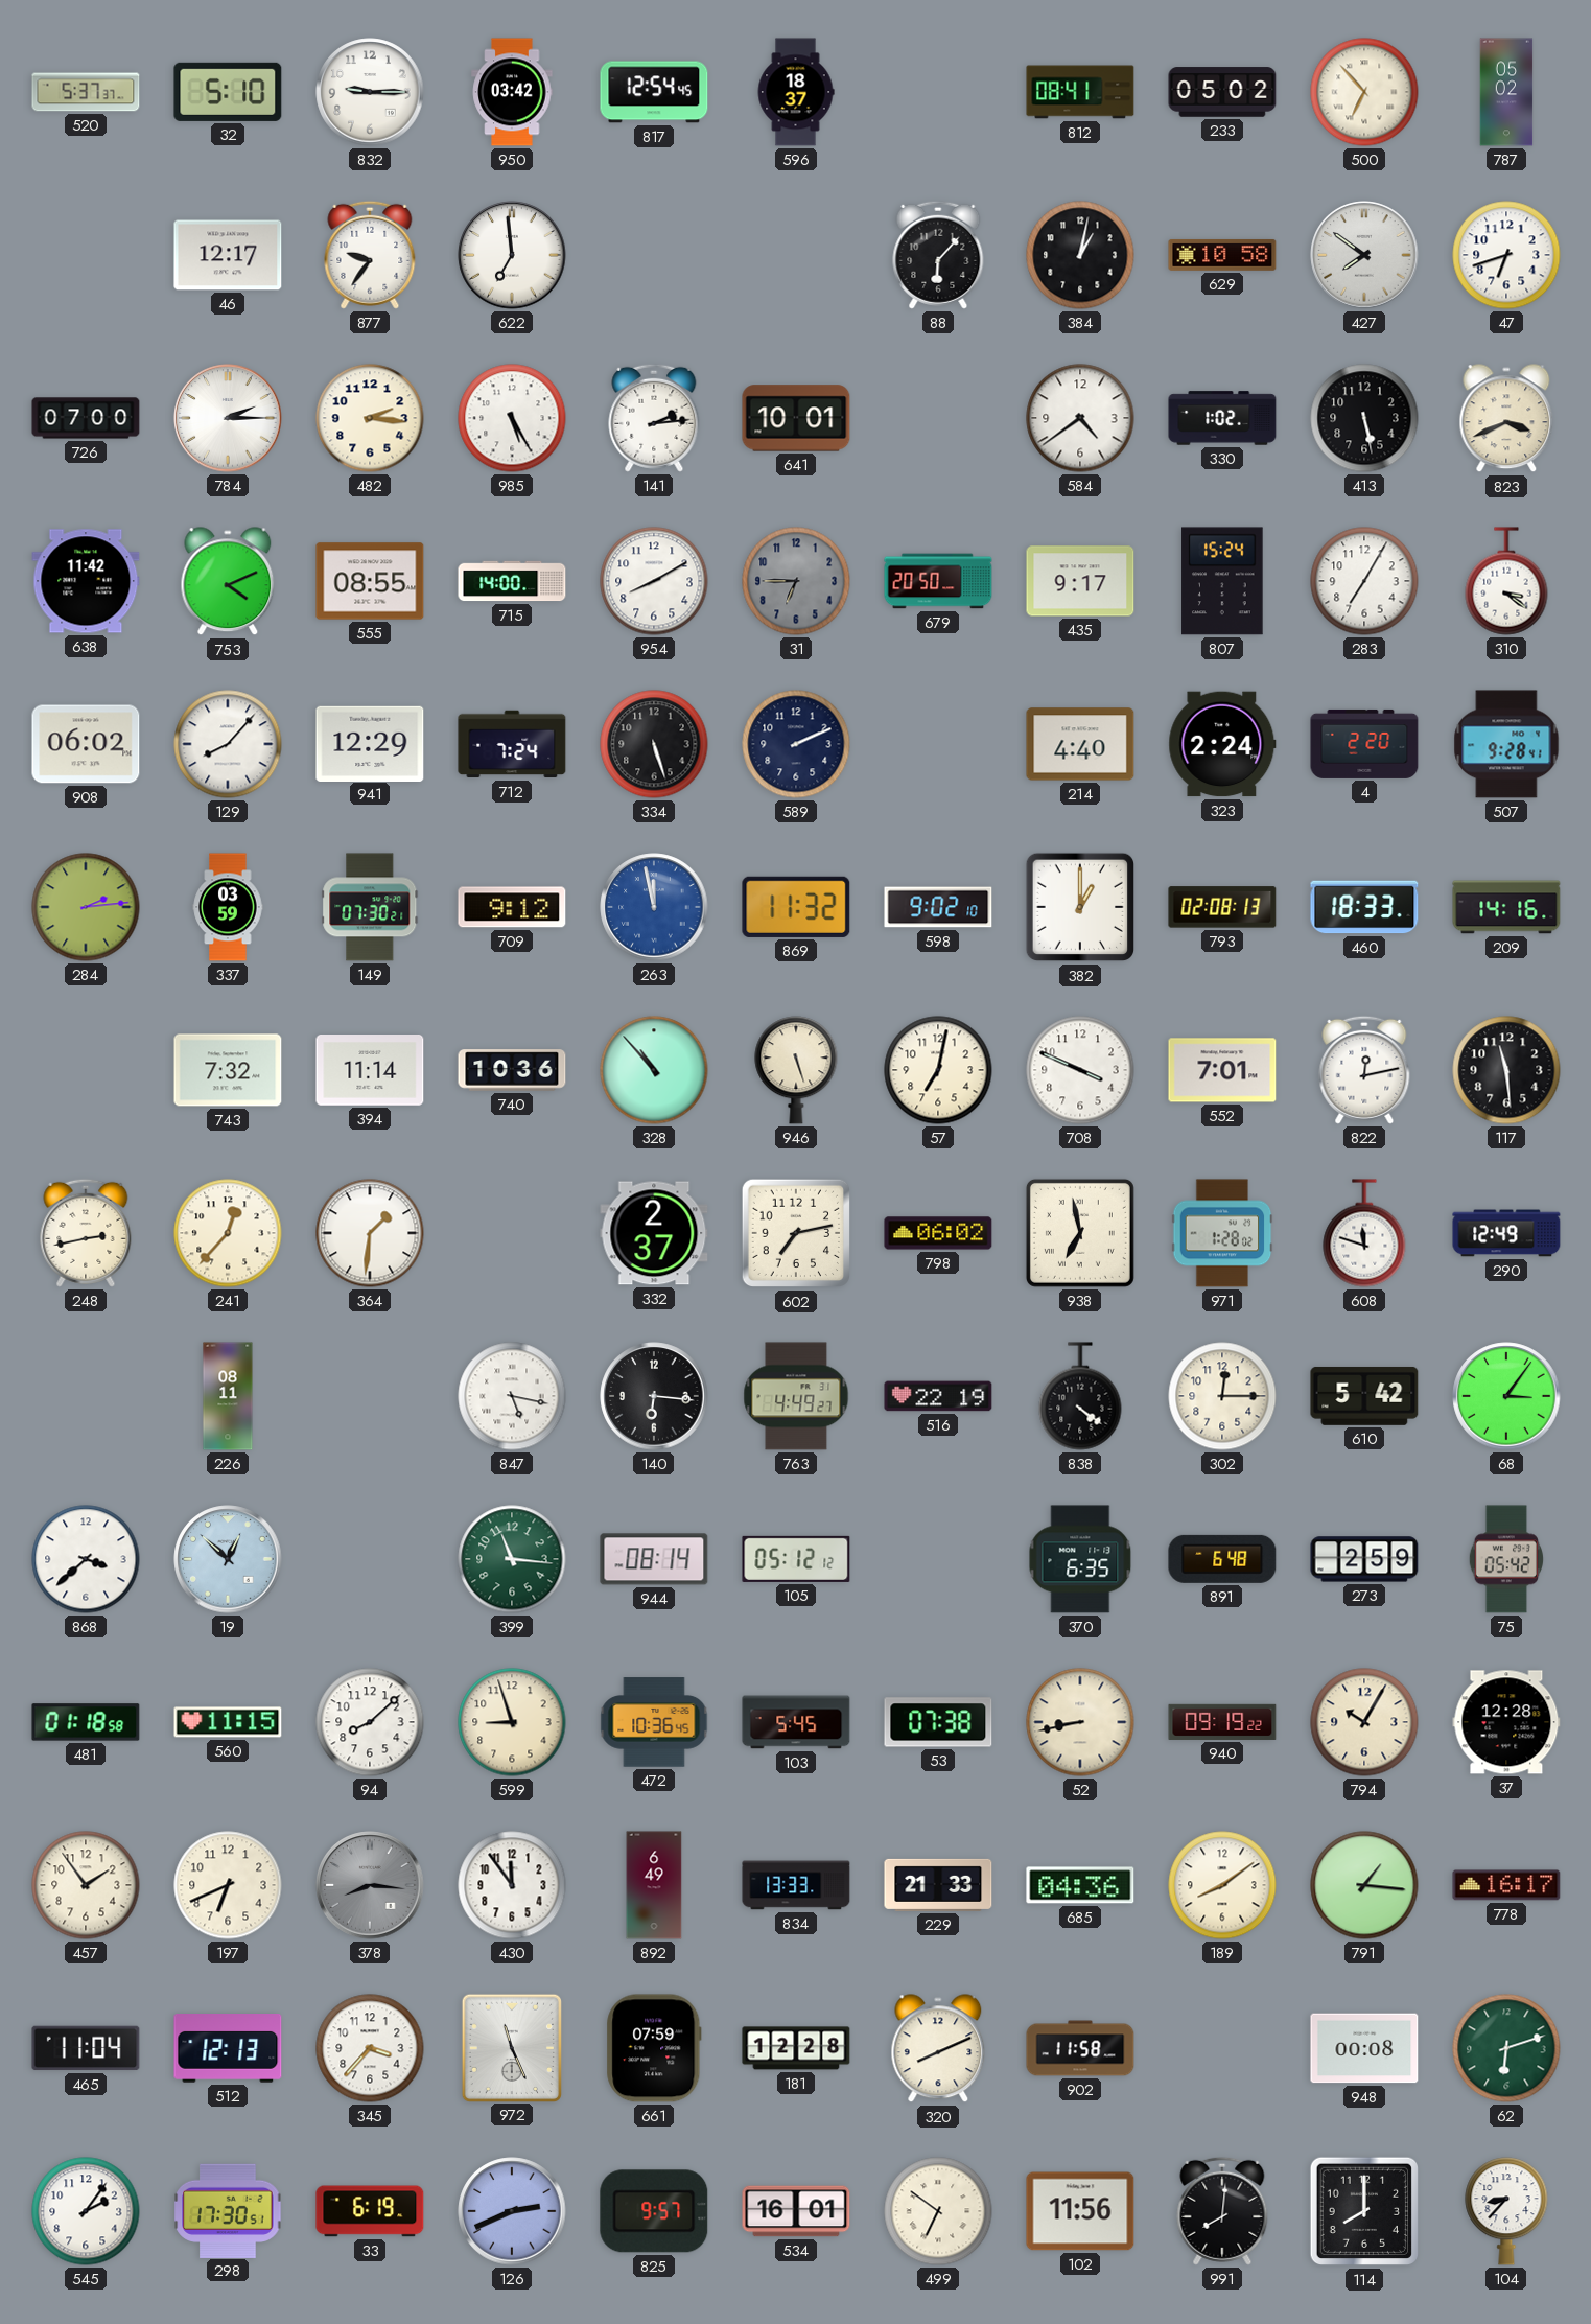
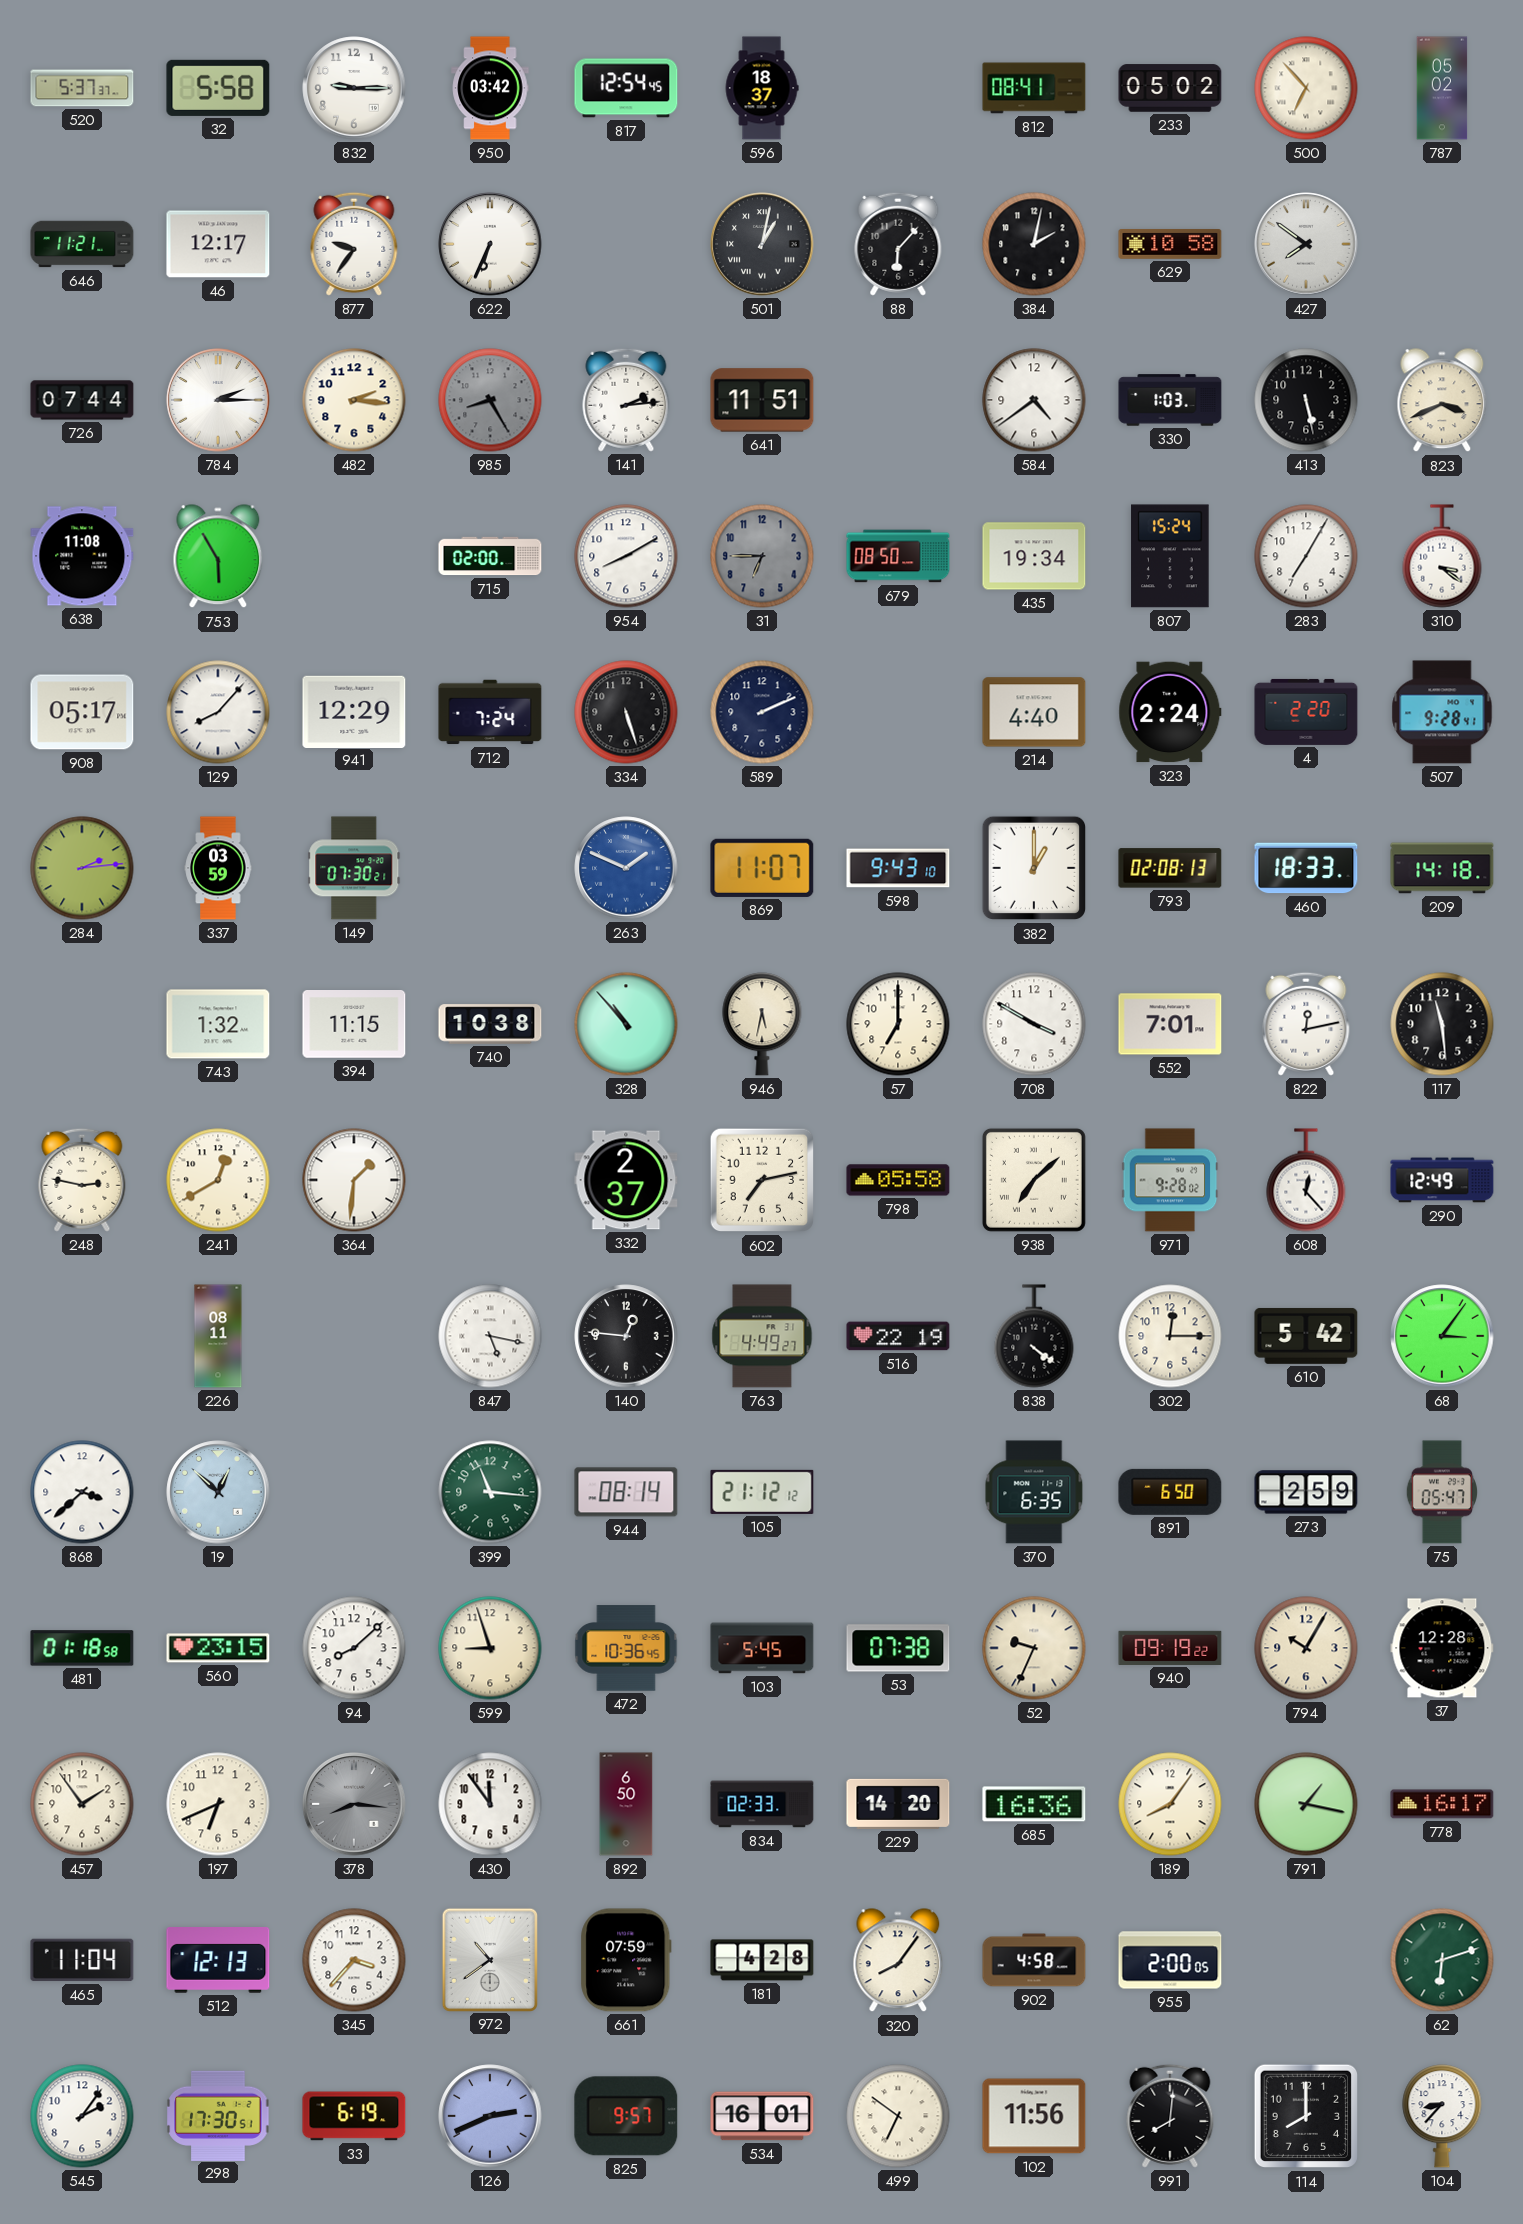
32: 5:10 -> 5:58 (218, 88)
646: none -> 11:21 (82, 244)
622: 6:59 -> 6:34 (490, 244)
501: none -> 1:02 (762, 244)
384: 1:02 -> 2:02 (1034, 244)
47: 6:42 -> none (1506, 255)
726: 07:00 -> 07:44 (82, 400)
985: 5:25 -> 8:25 (490, 400)
985 dial: white -> grey (490, 400)
641: 10:01 -> 11:51 (762, 400)
330: 1:02 -> 1:03 (1170, 400)
638: 11:42 -> 11:08 (82, 556)
753: 4:11 -> 5:55 (218, 557)
555: 08:55 -> none (370, 581)
715: 14:00 -> 02:00 (490, 556)
679: 20:50 -> 08:50 (898, 556)
435: 9:17 -> 19:34 (1034, 556)
908: 06:02 -> 05:17 (82, 712)
709: 9:12 -> none (512, 907)
263: 11:58 -> 1:49 (626, 868)
869: 11:32 -> 11:07 (762, 868)
598: 9:02 -> 9:43 (898, 868)
209: 14:16 -> 14:18 (1442, 868)
743: 7:32 -> 1:32 (218, 1024)
394: 11:14 -> 11:15 (354, 1025)
740: 10:36 -> 10:38 (490, 1024)
946: 5:27 -> 5:32 (762, 1024)
57: 7:02 -> 7:00 (898, 1024)
708: 3:49 -> 3:50 (1034, 1024)
248: 2:43 -> 2:47 (82, 1180)
241: 12:37 -> 12:40 (218, 1180)
798: 06:02 -> 05:58 (898, 1180)
938: 6:58 -> 7:08 (1034, 1180)
971: 1:28 -> 9:28 (1170, 1180)
608: 11:48 -> 12:23 (1306, 1180)
140: 6:16 -> 12:46 (626, 1336)
105: 05:12 -> 21:12 (762, 1492)
891: 6:48 -> 6:50 (1170, 1492)
75: 05:42 -> 05:47 (1441, 1492)
560: 11:15 -> 23:15 (218, 1648)
52: 8:43 -> 9:34 (1034, 1648)
892: 6:49 -> 6:50 (626, 1804)
834: 13:33 -> 02:33 (762, 1804)
229: 21:33 -> 14:20 (898, 1804)
685: 04:36 -> 16:36 (1034, 1804)
189: 8:09 -> 8:06 (1170, 1804)
791: 1:16 -> 1:17 (1306, 1804)
972: 11:26 -> 10:39 (489, 1959)
181: 12:28 -> 4:28 (762, 1960)
320: 8:11 -> 8:06 (898, 1961)
902: 11:58 -> 4:58 (1034, 1960)
955: none -> 2:00 (1170, 1960)
948: 00:08 -> none (1364, 2048)
